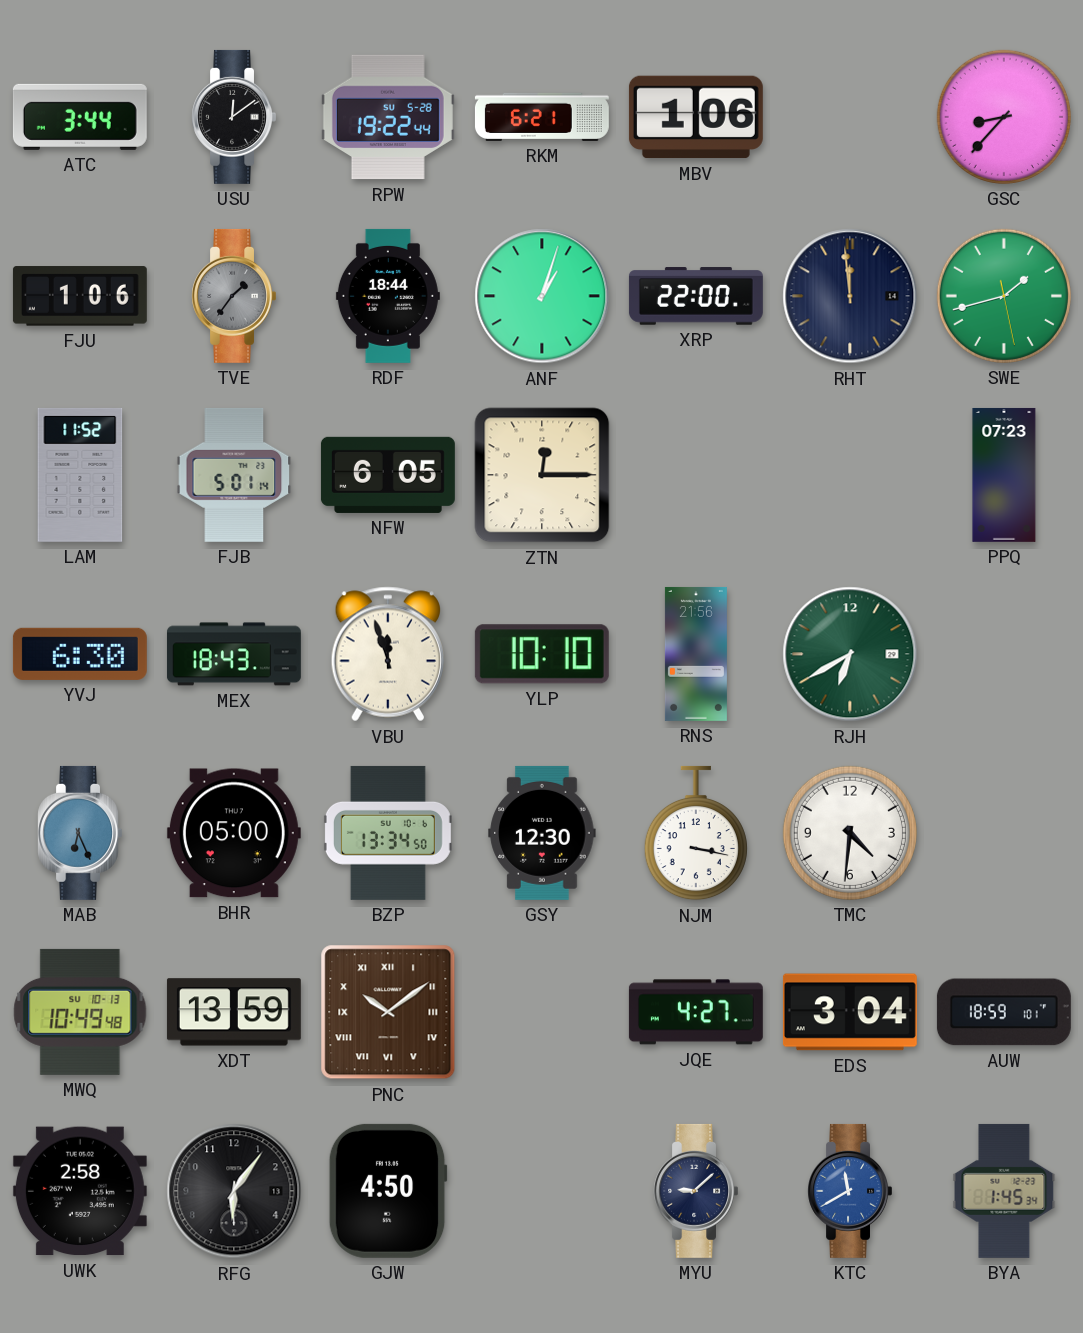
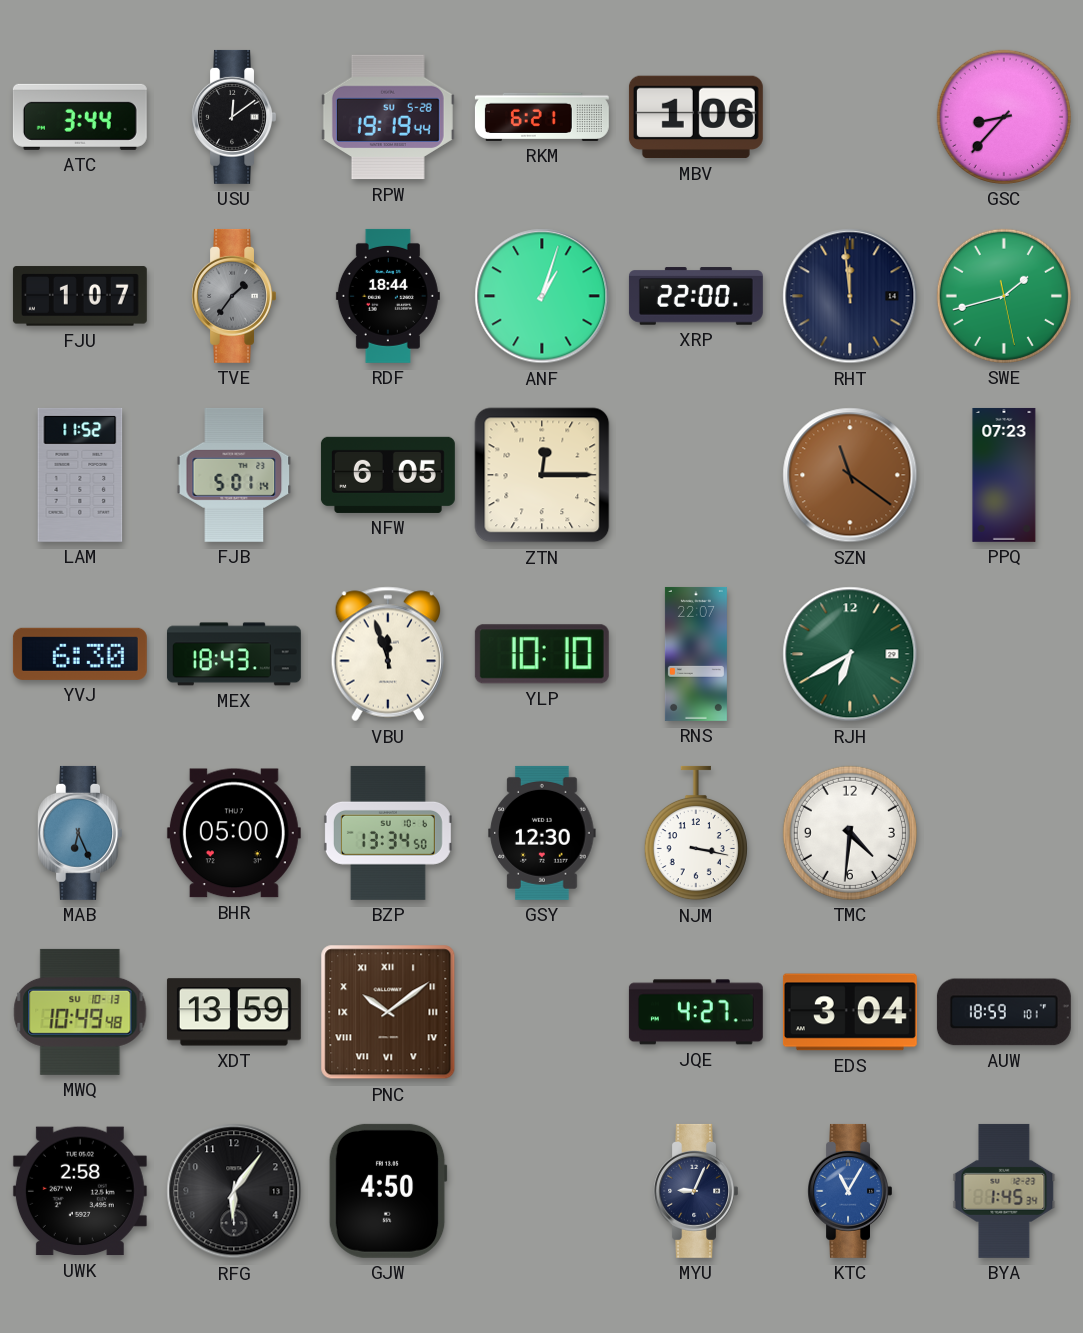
RPW: 19:22 -> 19:19 (388, 117)
FJU: 1:06 -> 1:07 (80, 296)
SZN: none -> 11:21 (850, 475)
RNS: 21:56 -> 22:07 (696, 654)
MYU: 9:08 -> 9:04 (695, 1191)
KTC: 11:40 -> 11:05 (849, 1191)
